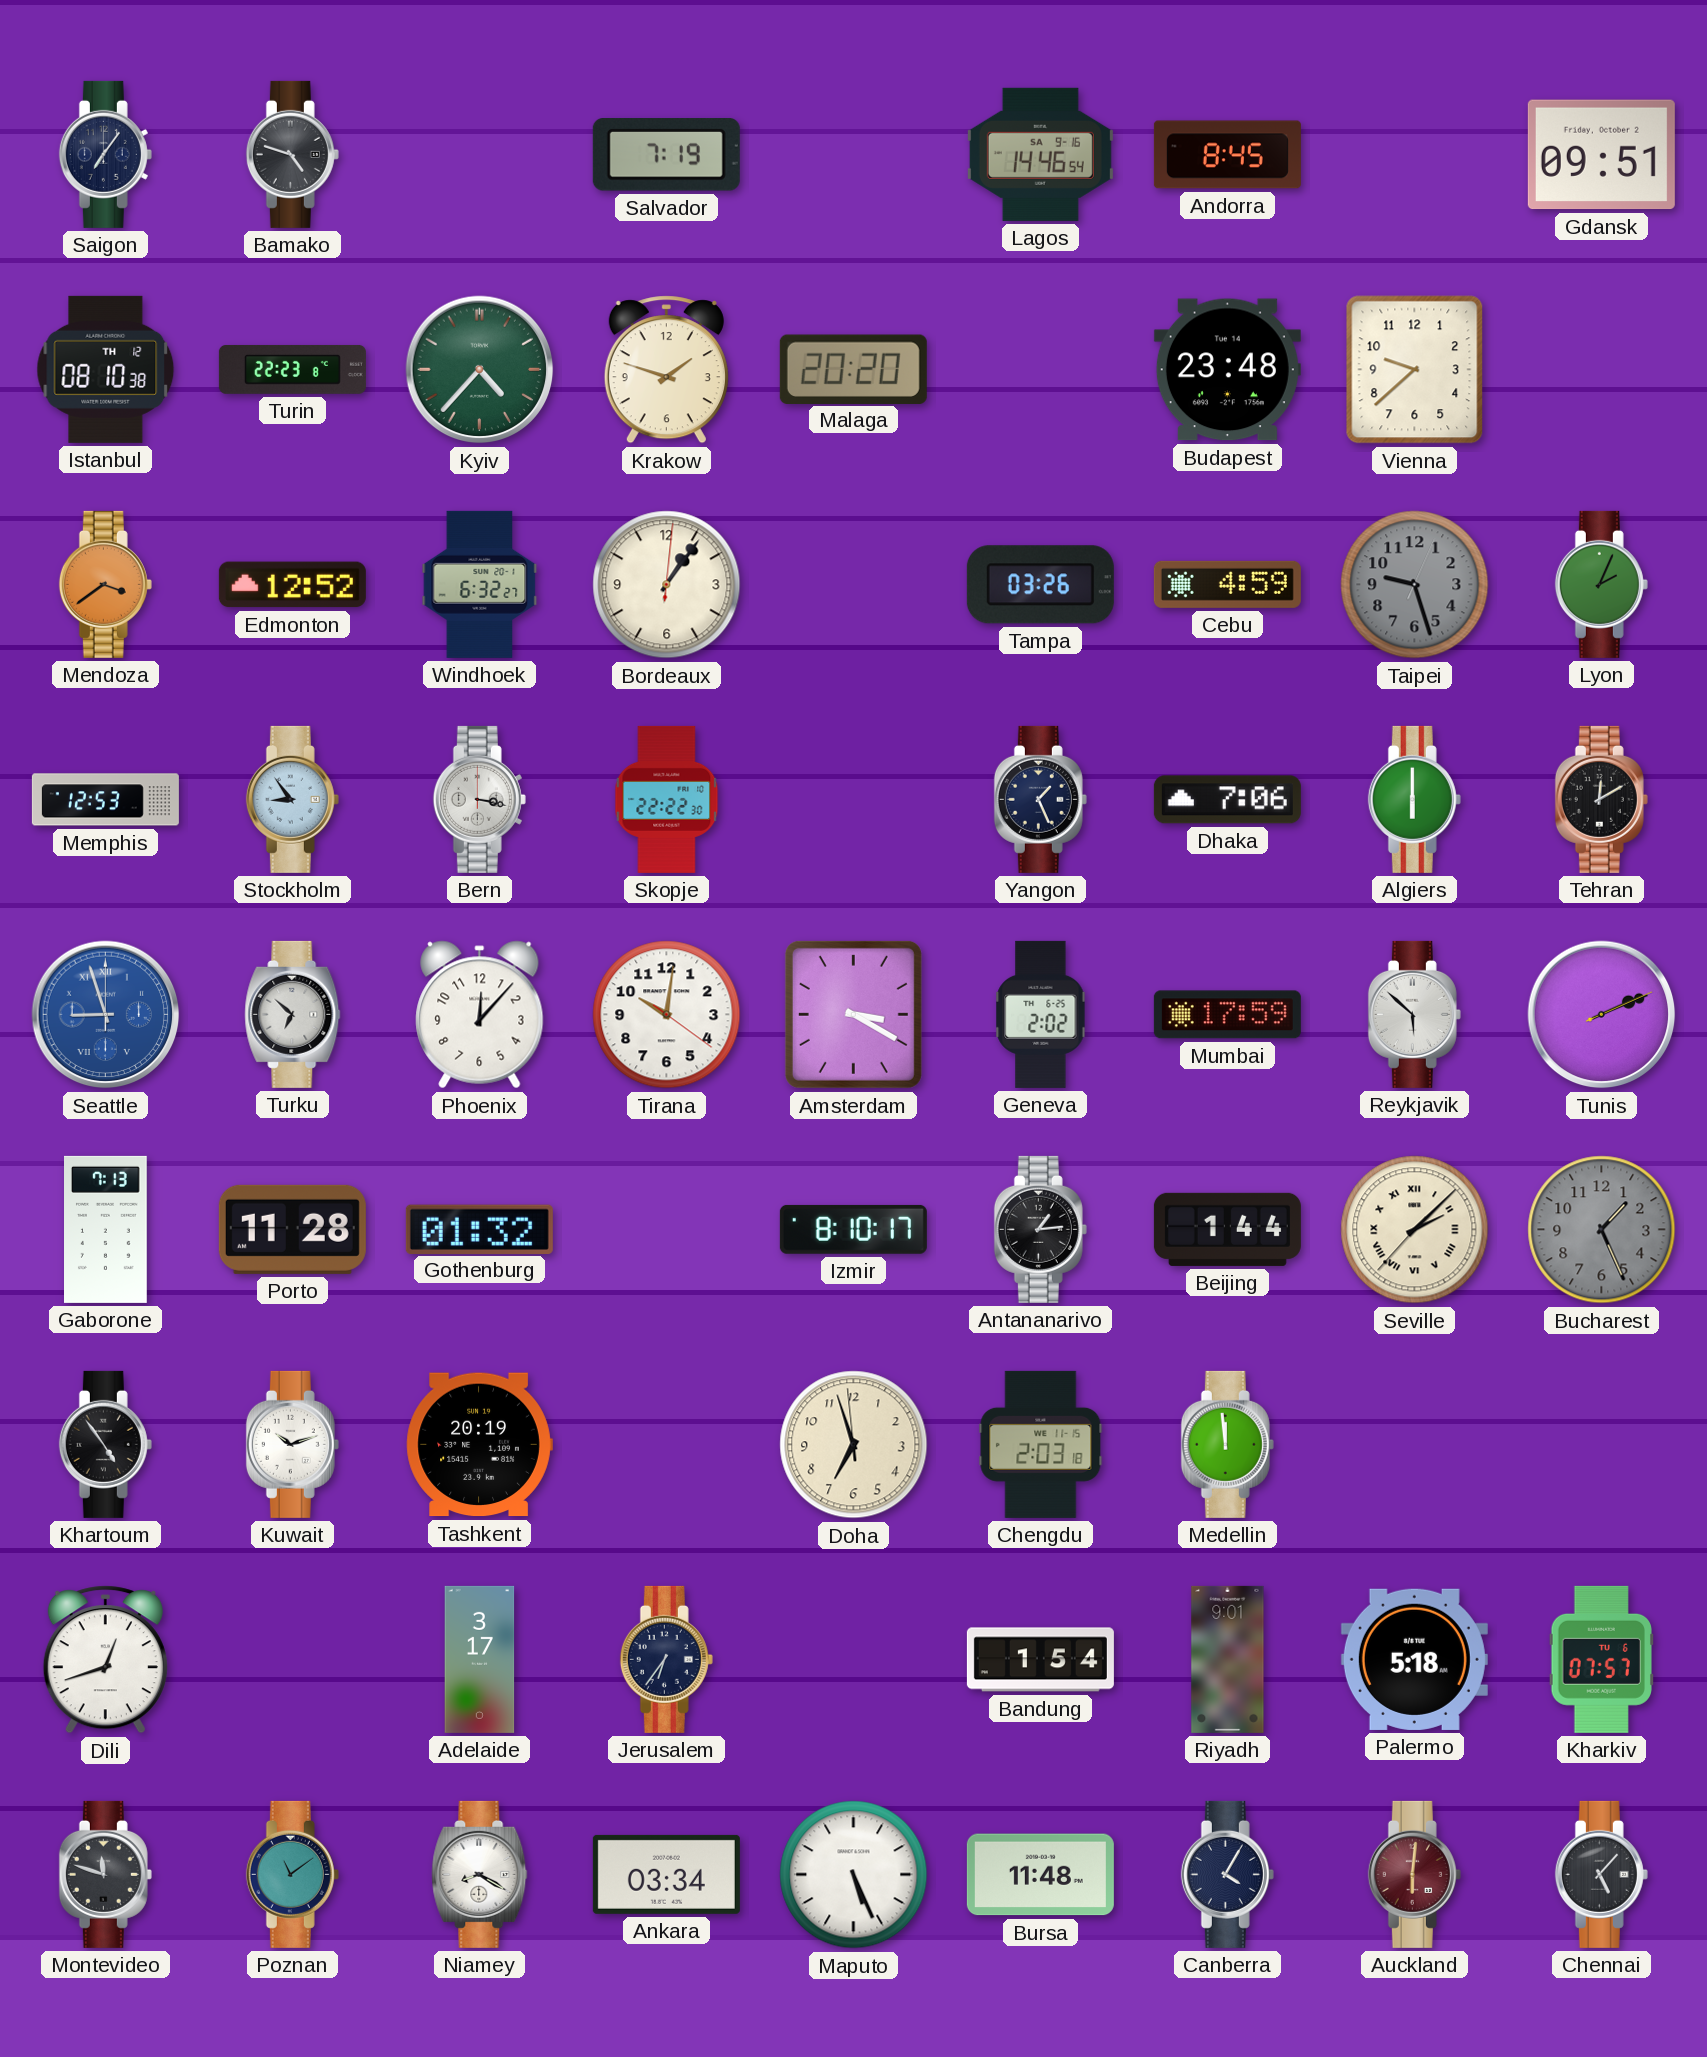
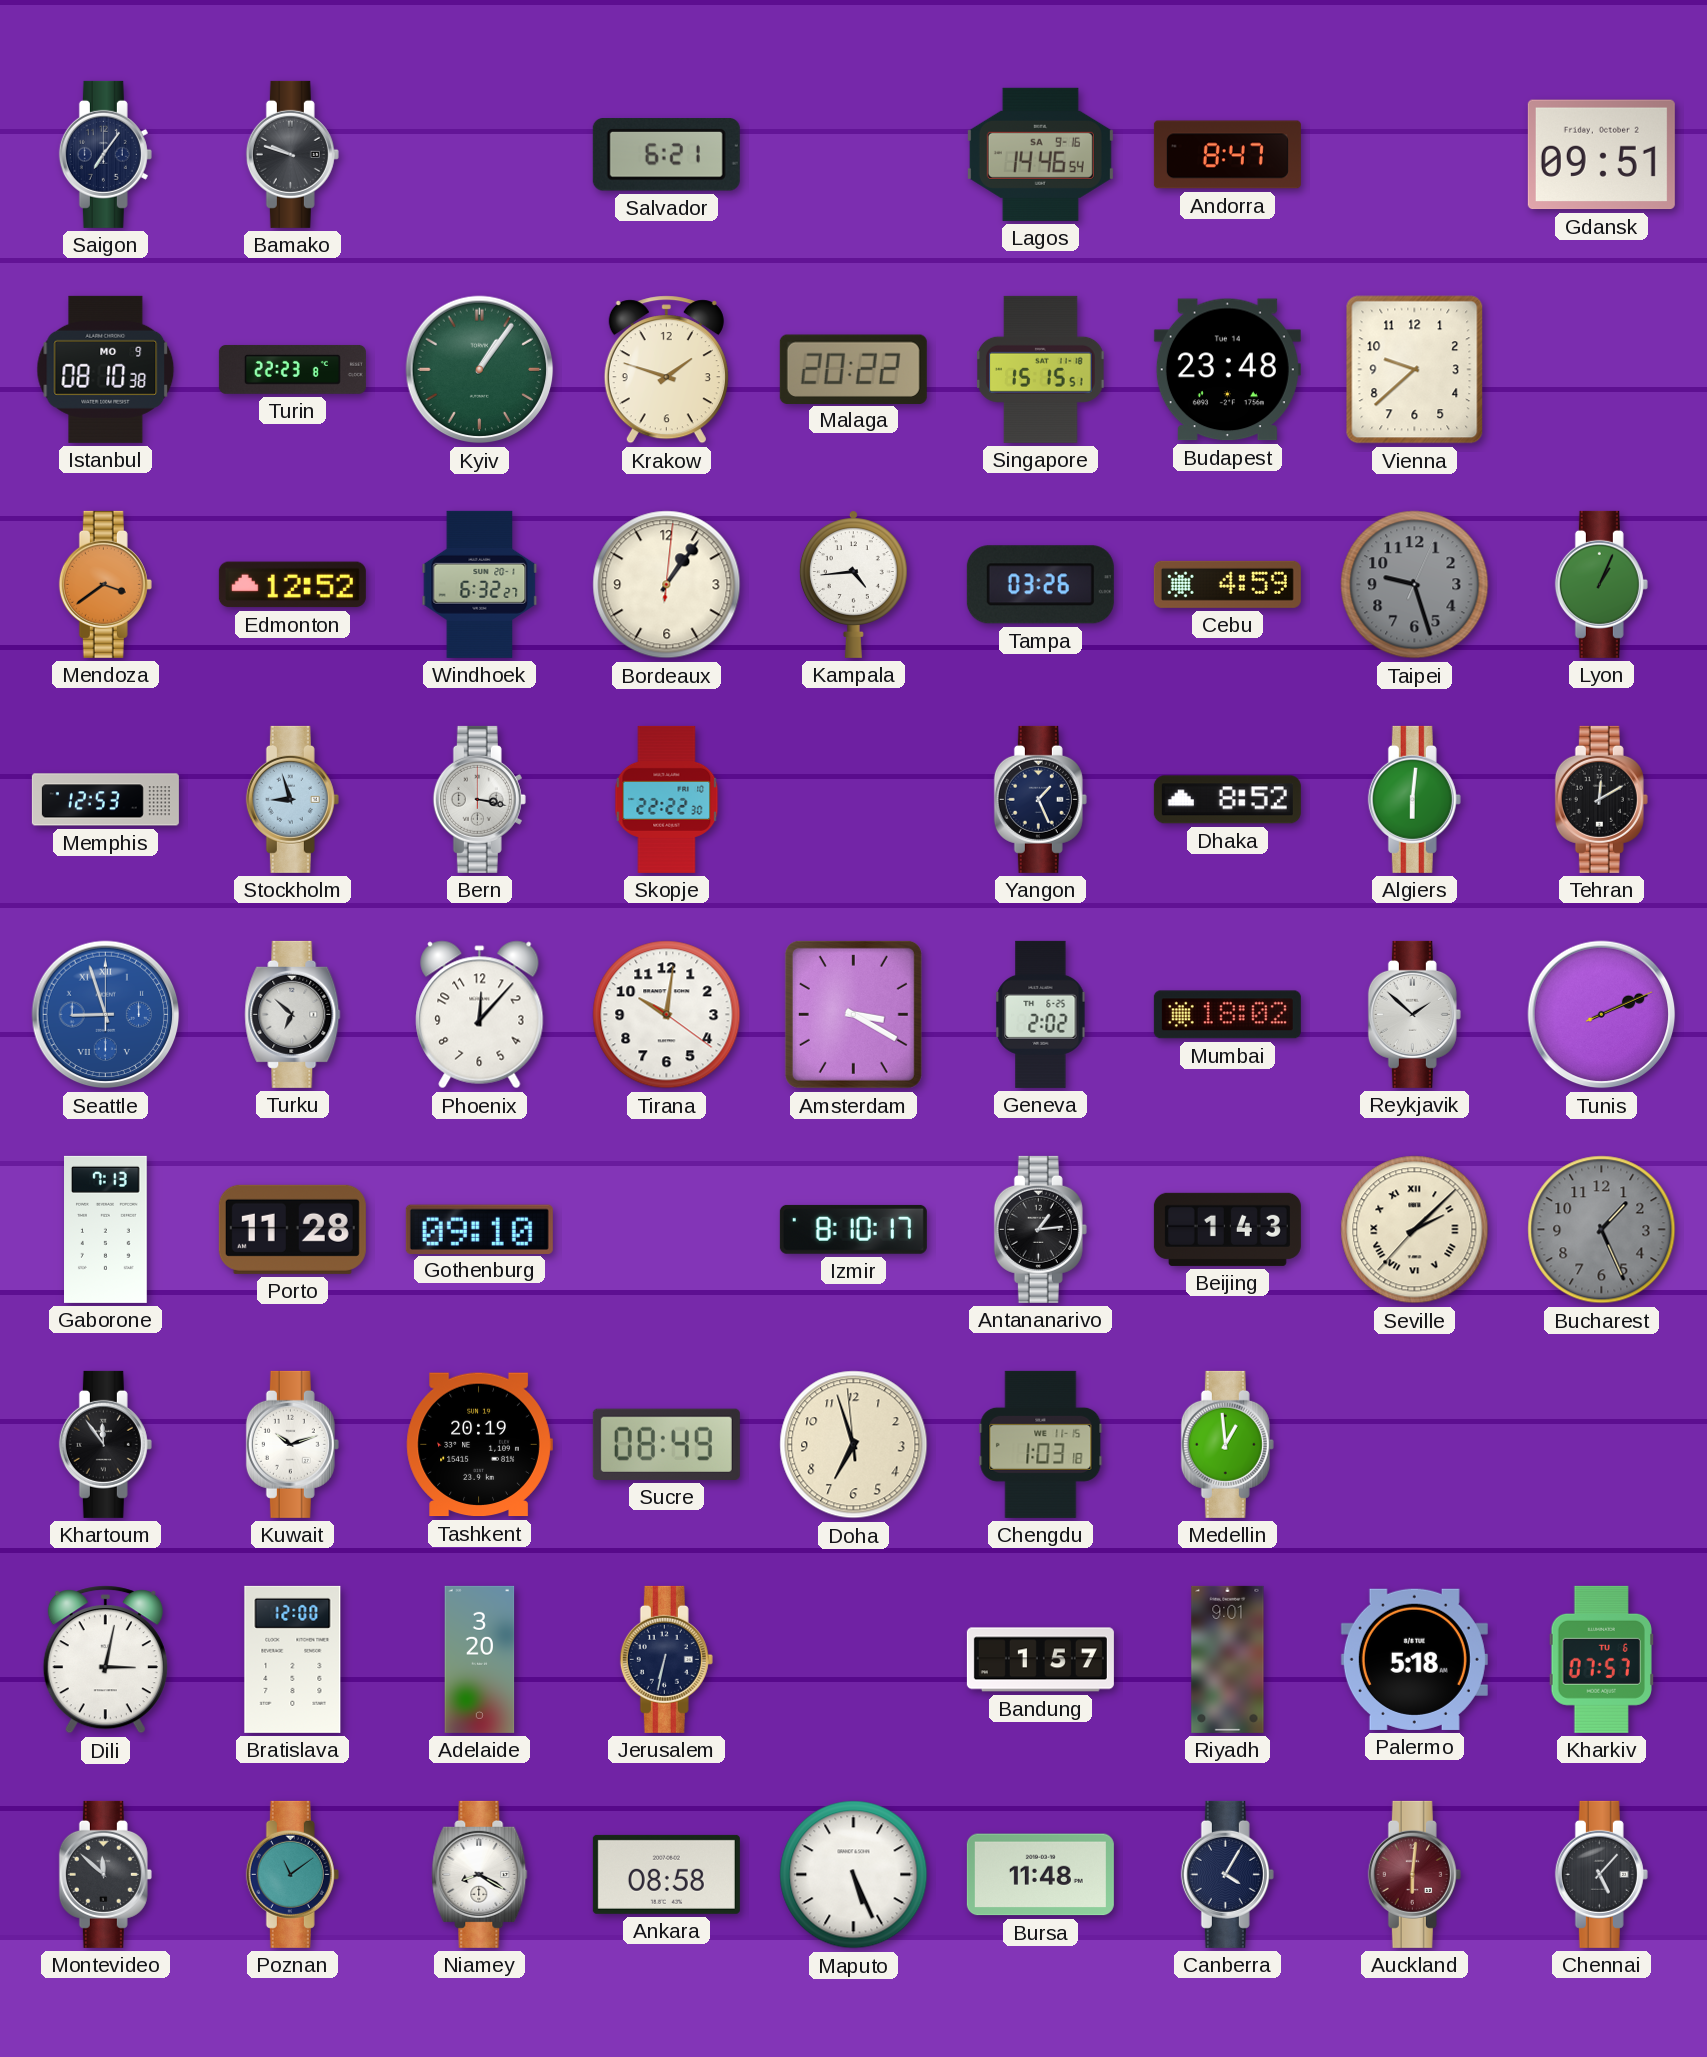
Bamako: 4:48 -> 9:48 (292, 154)
Salvador: 7:19 -> 6:21 (666, 155)
Andorra: 8:45 -> 8:47 (1227, 155)
Istanbul date: TH 12 -> MO 9 (106, 369)
Kyiv: 4:37 -> 1:06 (480, 370)
Malaga: 20:20 -> 20:22 (853, 369)
Singapore: none -> 15:15 (1041, 369)
Kampala: none -> 4:44 (853, 584)
Lyon: 2:04 -> 1:04 (1601, 584)
Stockholm: 8:54 -> 8:57 (292, 799)
Dhaka: 7:06 -> 8:52 (1227, 800)
Algiers: 6:00 -> 6:01 (1414, 799)
Mumbai: 17:59 -> 18:02 (1227, 1015)
Reykjavik: 5:52 -> 1:52 (1414, 1014)
Gothenburg: 01:32 -> 09:10 (479, 1229)
Beijing: 1:44 -> 1:43 (1227, 1229)
Khartoum: 4:54 -> 11:54 (105, 1444)
Sucre: none -> 08:49 (666, 1444)
Chengdu: 2:03 -> 1:03 (1041, 1444)
Medellin: 11:59 -> 12:59 (1227, 1444)
Dili: 12:42 -> 3:02 (105, 1660)
Bratislava: none -> 12:00 (293, 1659)
Adelaide: 3:17 -> 3:20 (480, 1659)
Jerusalem: 6:36 -> 6:32 (666, 1659)
Bandung: 1:54 -> 1:57 (1040, 1660)
Montevideo: 11:48 -> 11:52 (105, 1874)
Ankara: 03:34 -> 08:58 (666, 1874)
